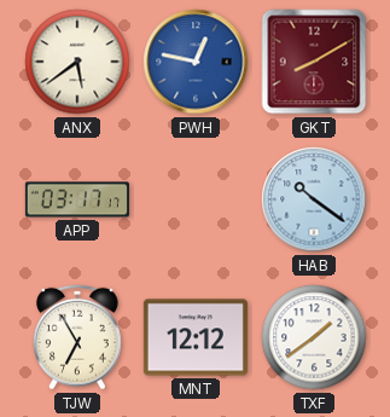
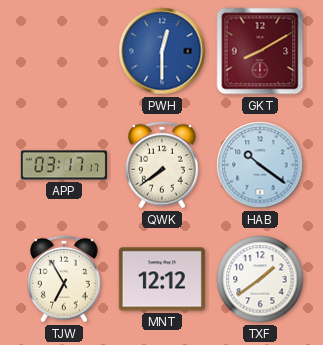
ANX: 5:39 -> none (77, 62)
PWH: 12:47 -> 12:30 (162, 51)
QWK: none -> 7:39 (163, 165)
